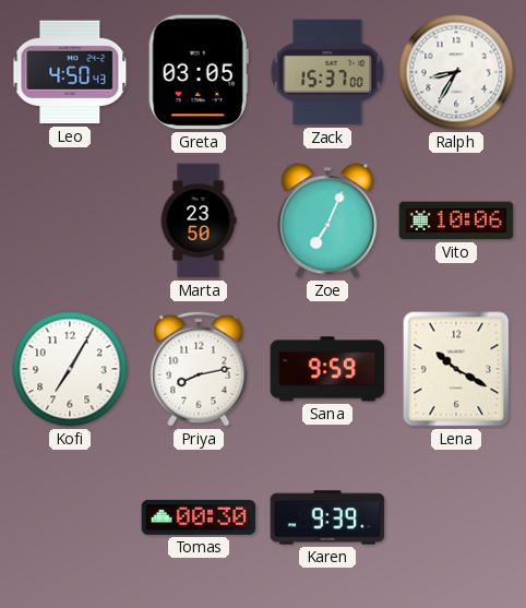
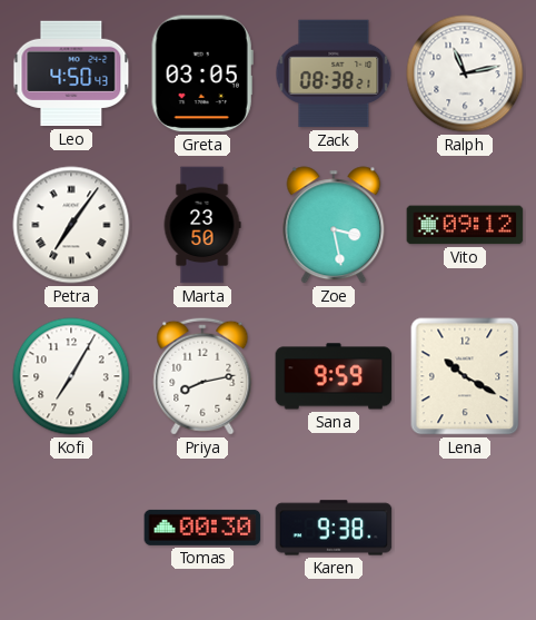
Zack: 15:37 -> 08:38 (334, 73)
Ralph: 8:35 -> 11:13 (465, 73)
Petra: none -> 7:06 (71, 225)
Zoe: 7:04 -> 3:28 (334, 225)
Vito: 10:06 -> 09:12 (465, 225)
Karen: 9:39 -> 9:38 (334, 528)
